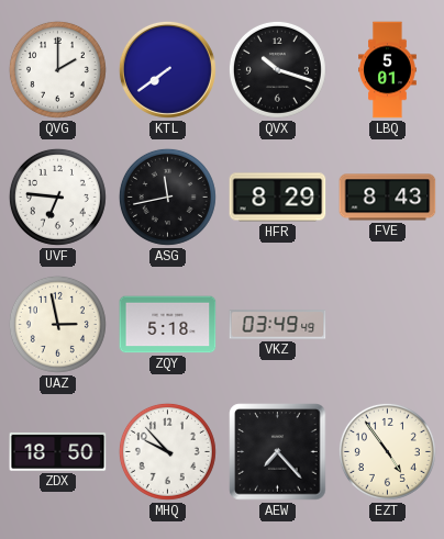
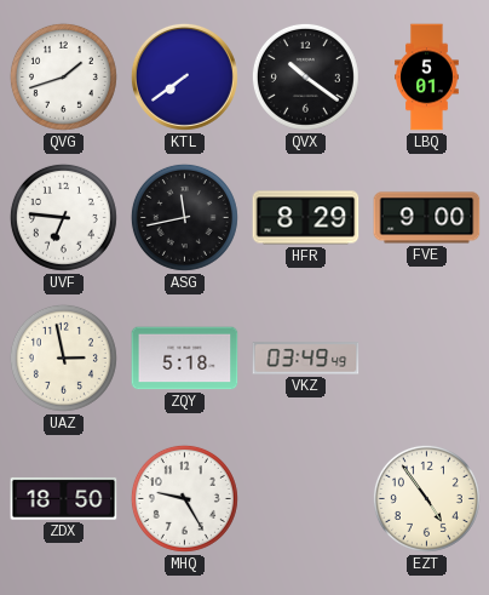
QVG: 2:00 -> 1:42 (63, 76)
QVX: 10:18 -> 10:21 (305, 76)
FVE: 8:43 -> 9:00 (427, 218)
MHQ: 9:53 -> 9:25 (184, 498)
AEW: 7:23 -> none (278, 452)
